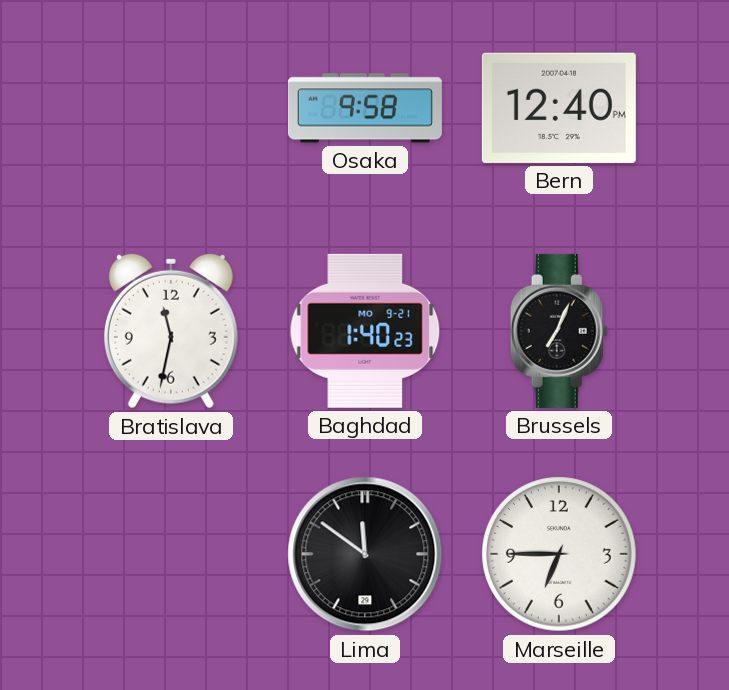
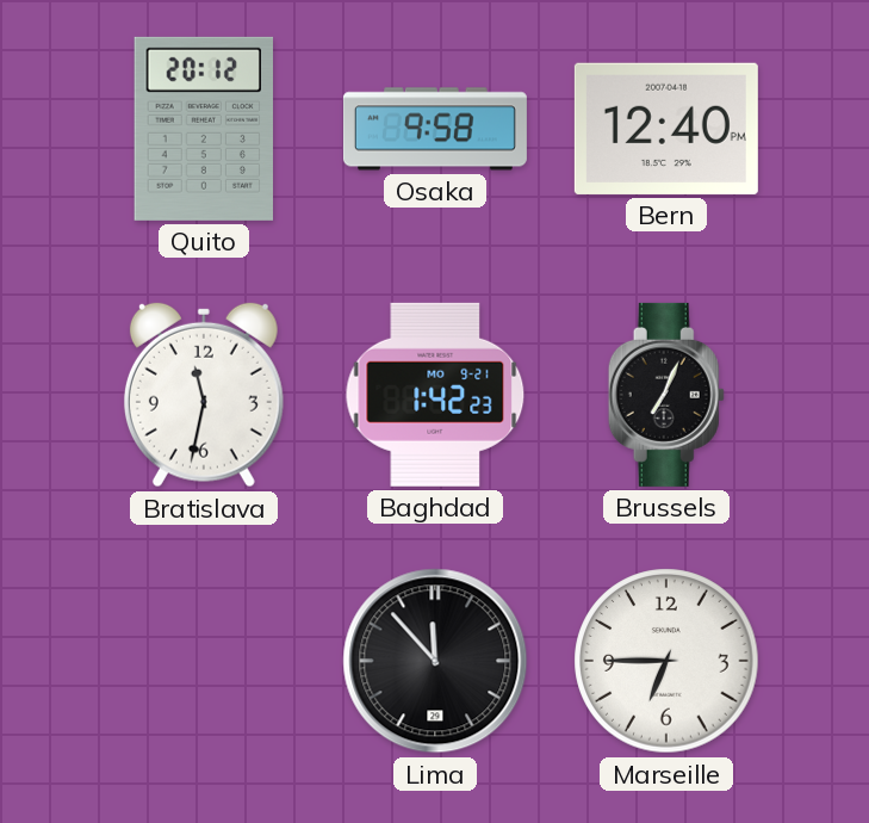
Quito: none -> 20:12 (204, 129)
Baghdad: 1:40 -> 1:42 (435, 395)
Lima: 11:51 -> 11:53 (435, 661)
